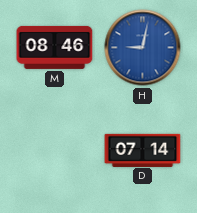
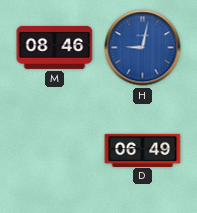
D: 07:14 -> 06:49 (143, 150)
